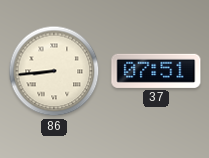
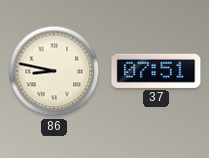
86: 8:44 -> 8:47 (54, 71)
